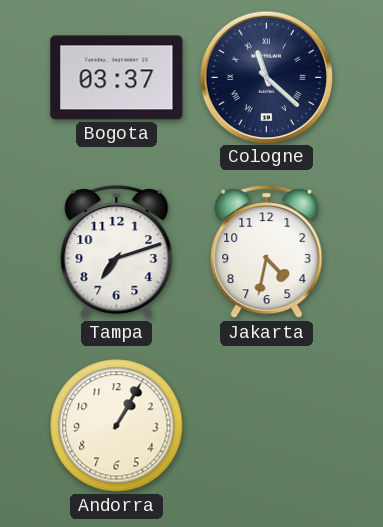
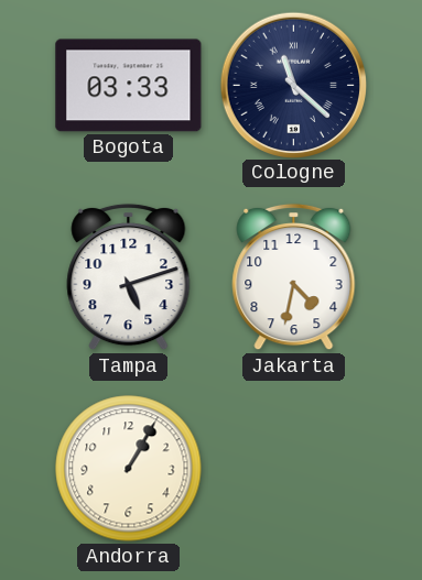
Bogota: 03:37 -> 03:33 (129, 86)
Tampa: 7:12 -> 5:12 (129, 277)
